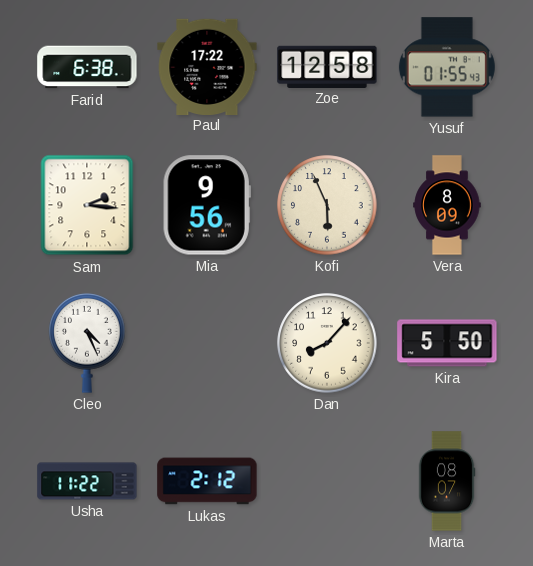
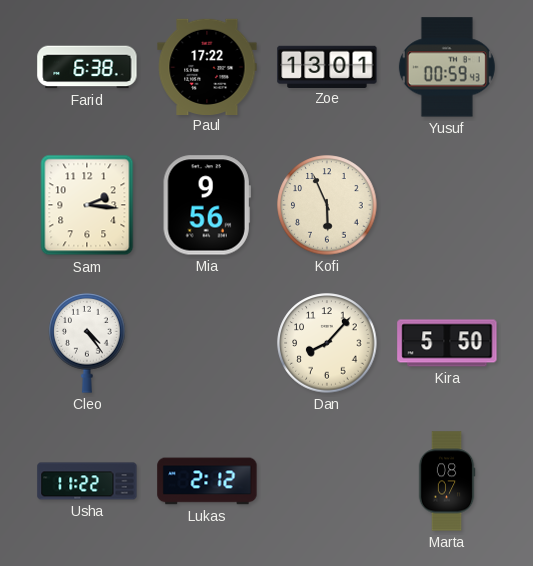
Zoe: 12:58 -> 13:01 (327, 66)
Yusuf: 01:55 -> 00:59 (447, 67)
Vera: 8:09 -> none (447, 205)
Cleo: 4:26 -> 4:24 (87, 343)
